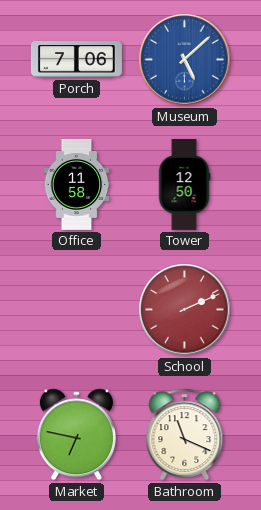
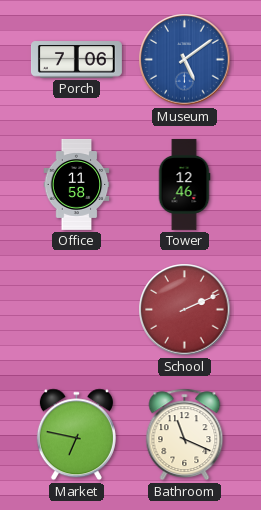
Museum: 5:08 -> 5:09 (185, 60)
Tower: 12:50 -> 12:46 (184, 184)
